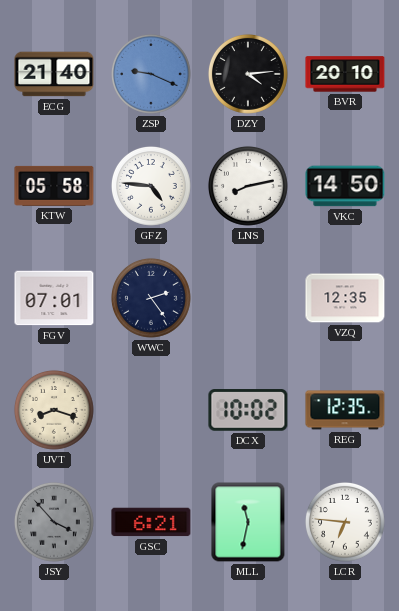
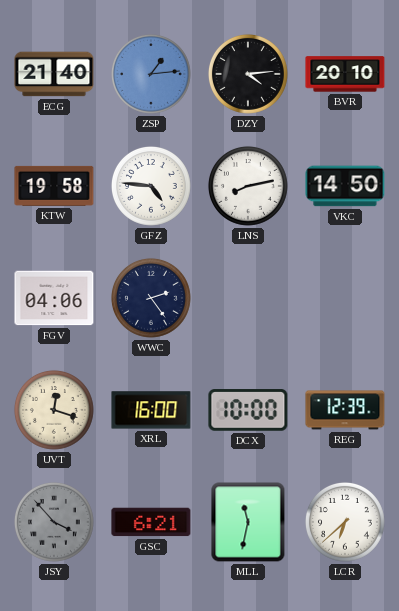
ZSP: 9:19 -> 1:14 (151, 74)
KTW: 05:58 -> 19:58 (54, 186)
FGV: 07:01 -> 04:06 (54, 298)
VZQ: 12:35 -> none (345, 298)
UVT: 8:18 -> 12:18 (54, 410)
XRL: none -> 16:00 (151, 410)
DCX: 10:02 -> 10:00 (248, 410)
REG: 12:35 -> 12:39 (345, 410)
LCR: 6:46 -> 6:38 (345, 522)
